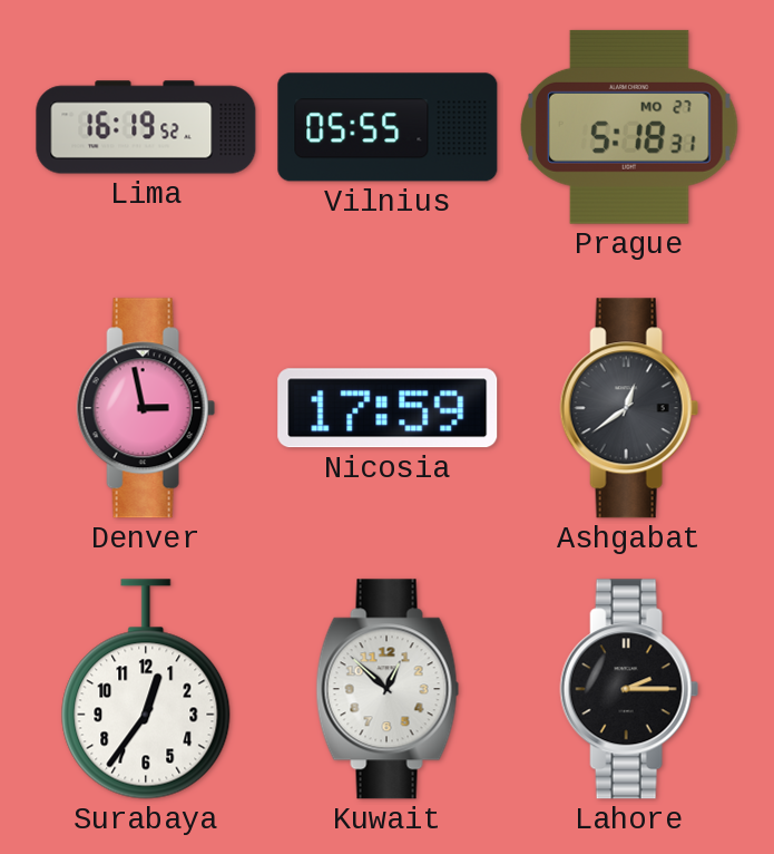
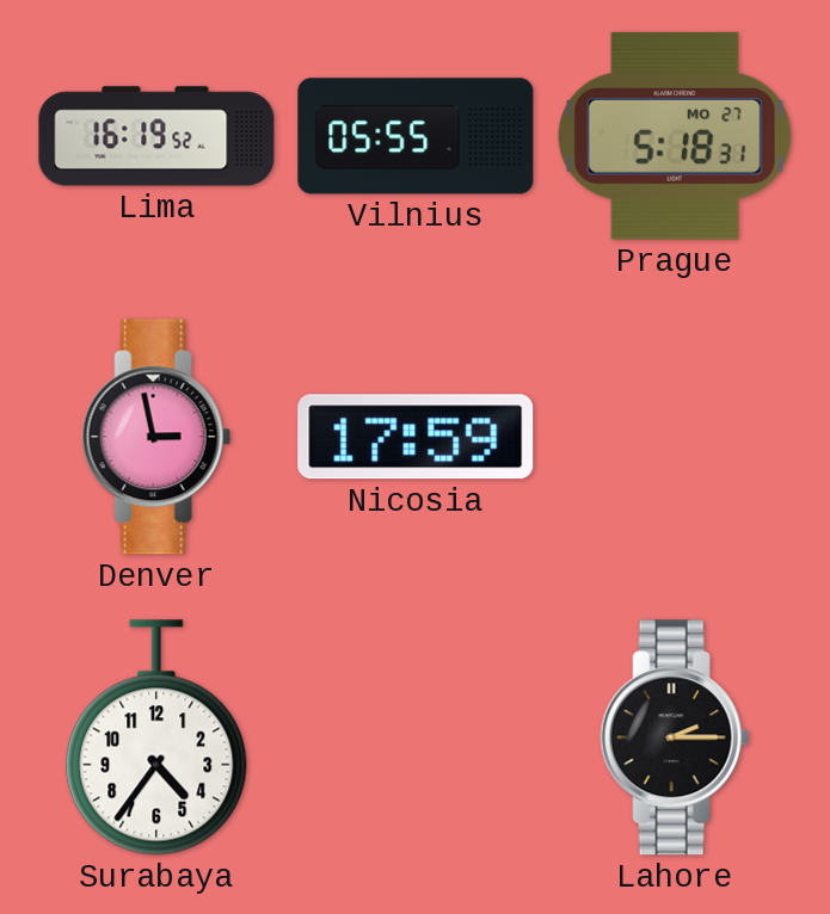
Ashgabat: 12:39 -> none (629, 408)
Surabaya: 12:36 -> 4:36 (156, 737)
Kuwait: 12:52 -> none (388, 689)
